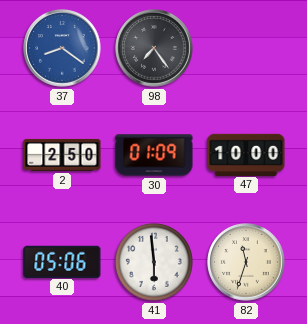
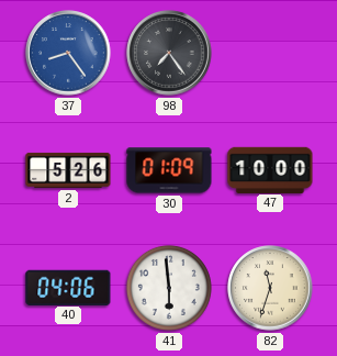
37: 8:21 -> 8:24 (68, 53)
2: 2:50 -> 5:26 (68, 170)
40: 05:06 -> 04:06 (68, 287)
